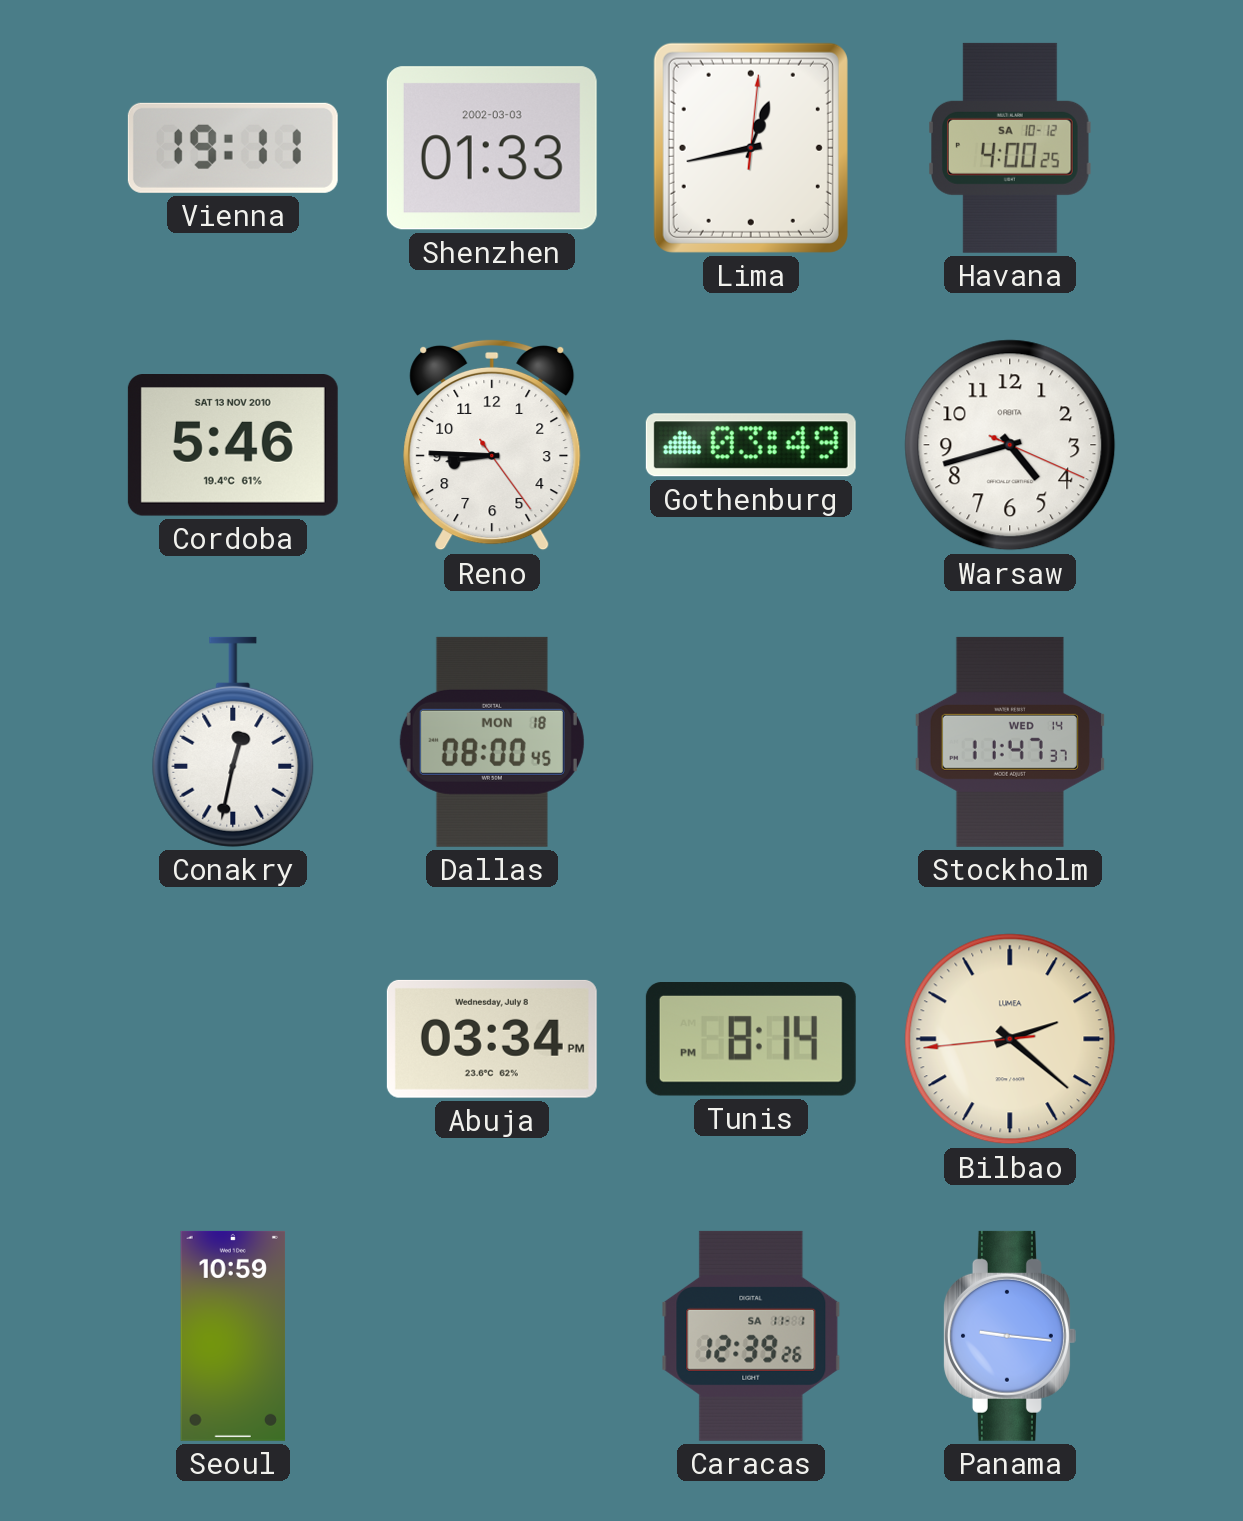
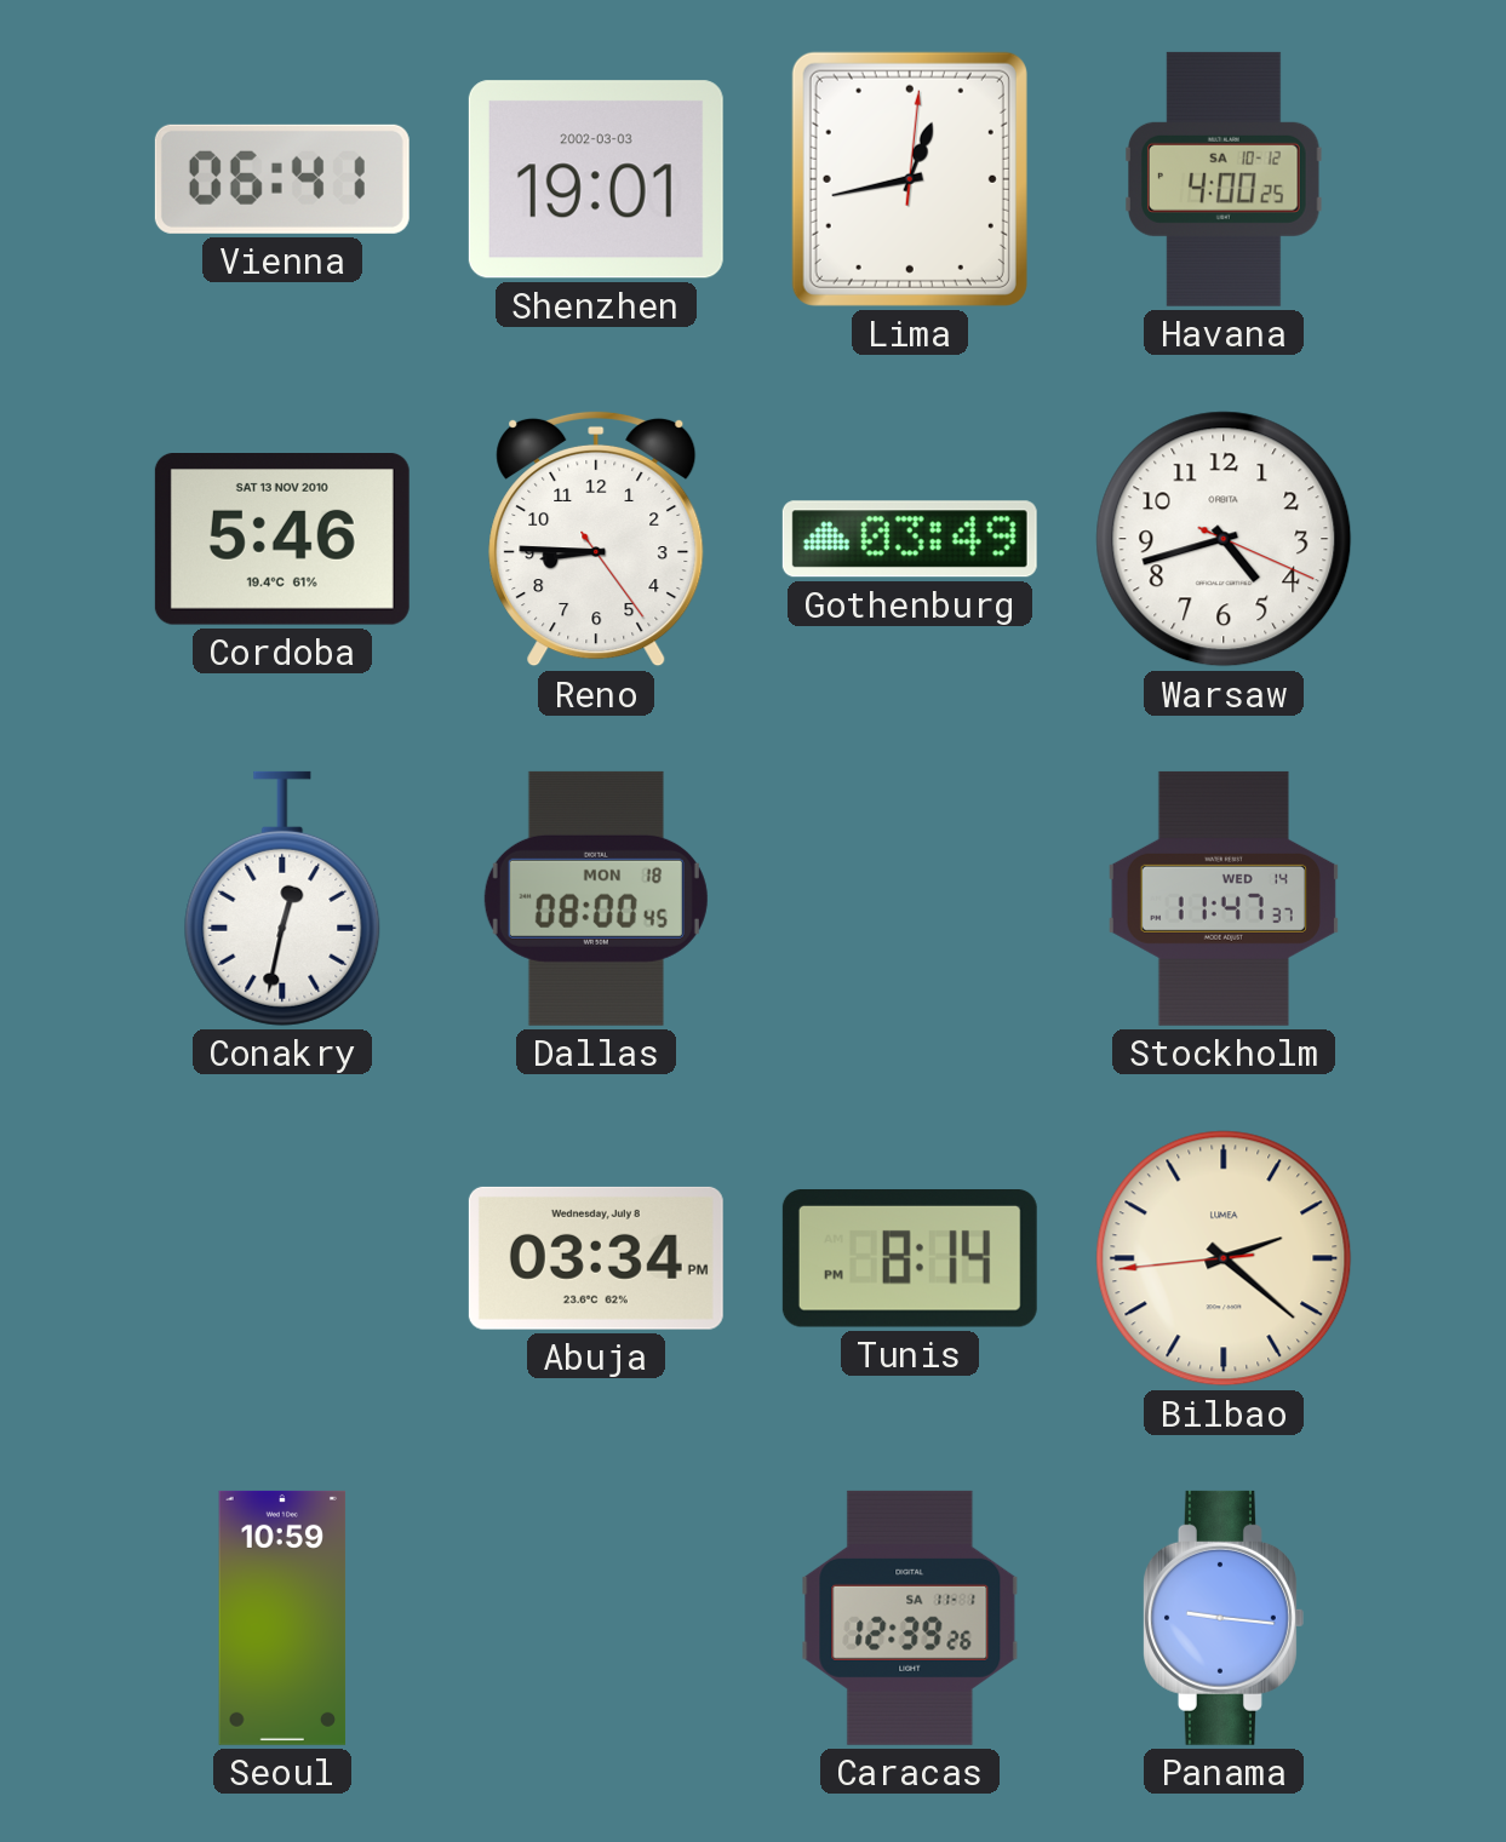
Vienna: 19:11 -> 06:41 (282, 179)
Shenzhen: 01:33 -> 19:01 (596, 179)
